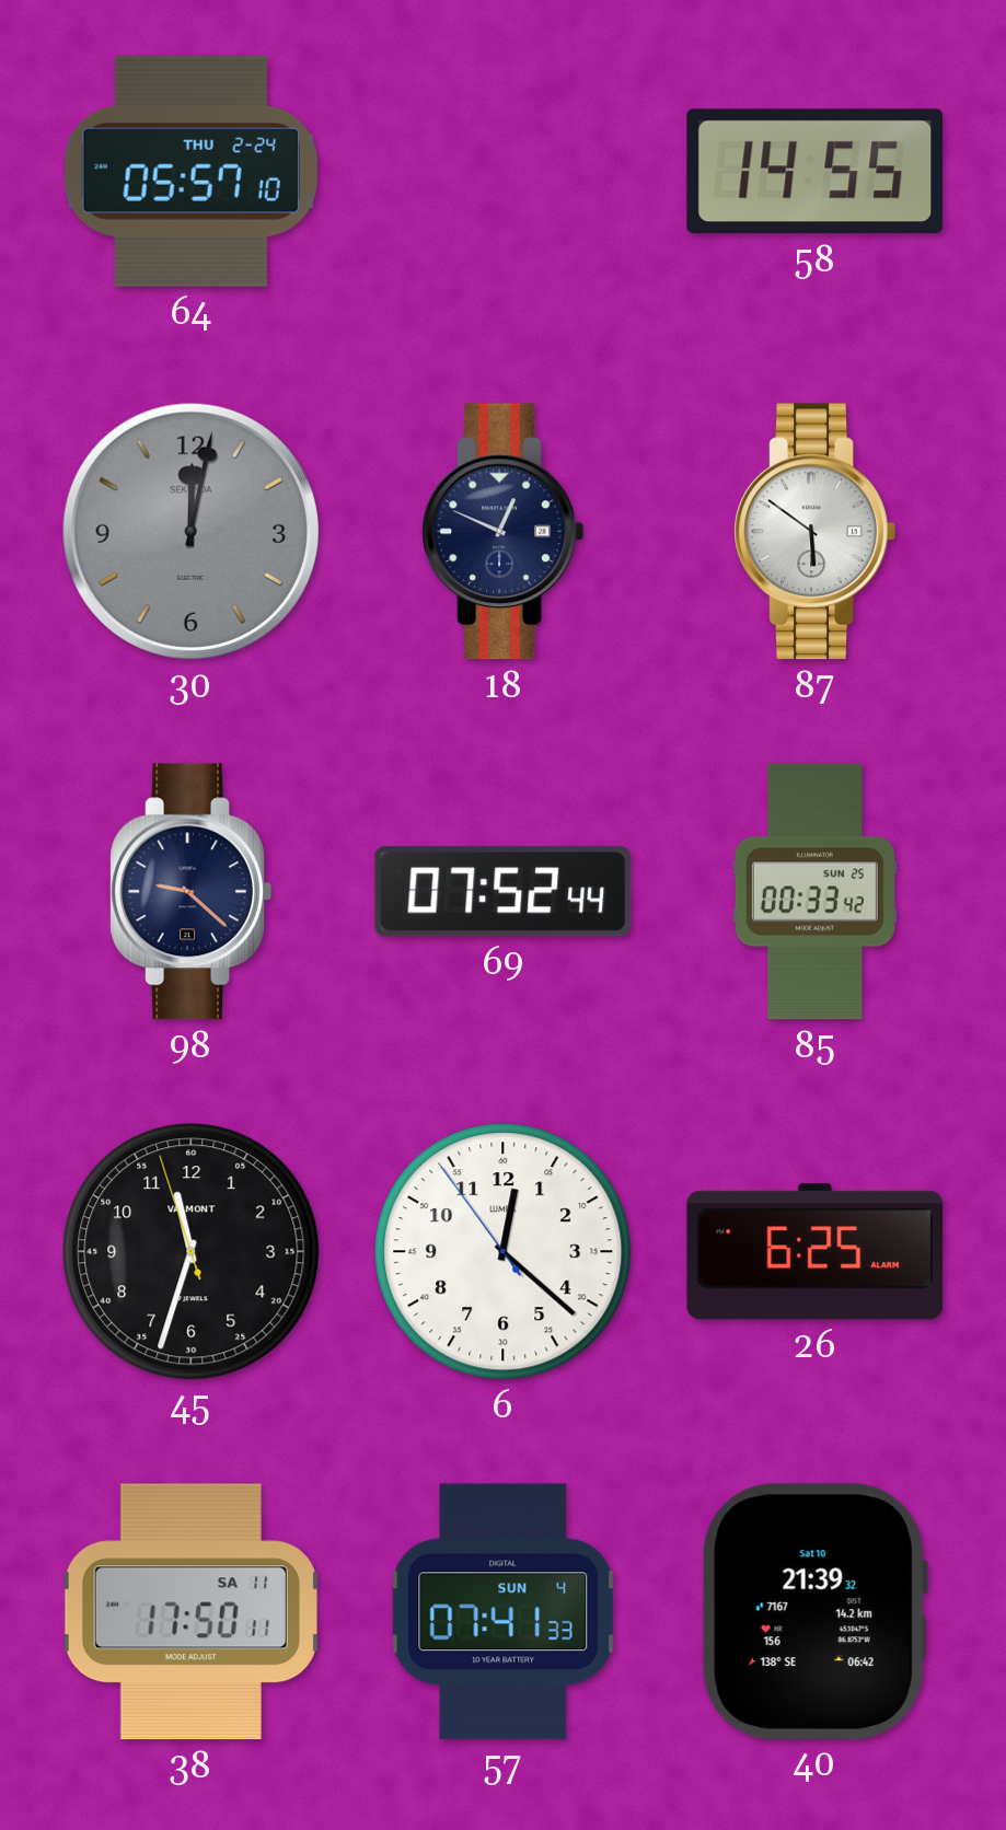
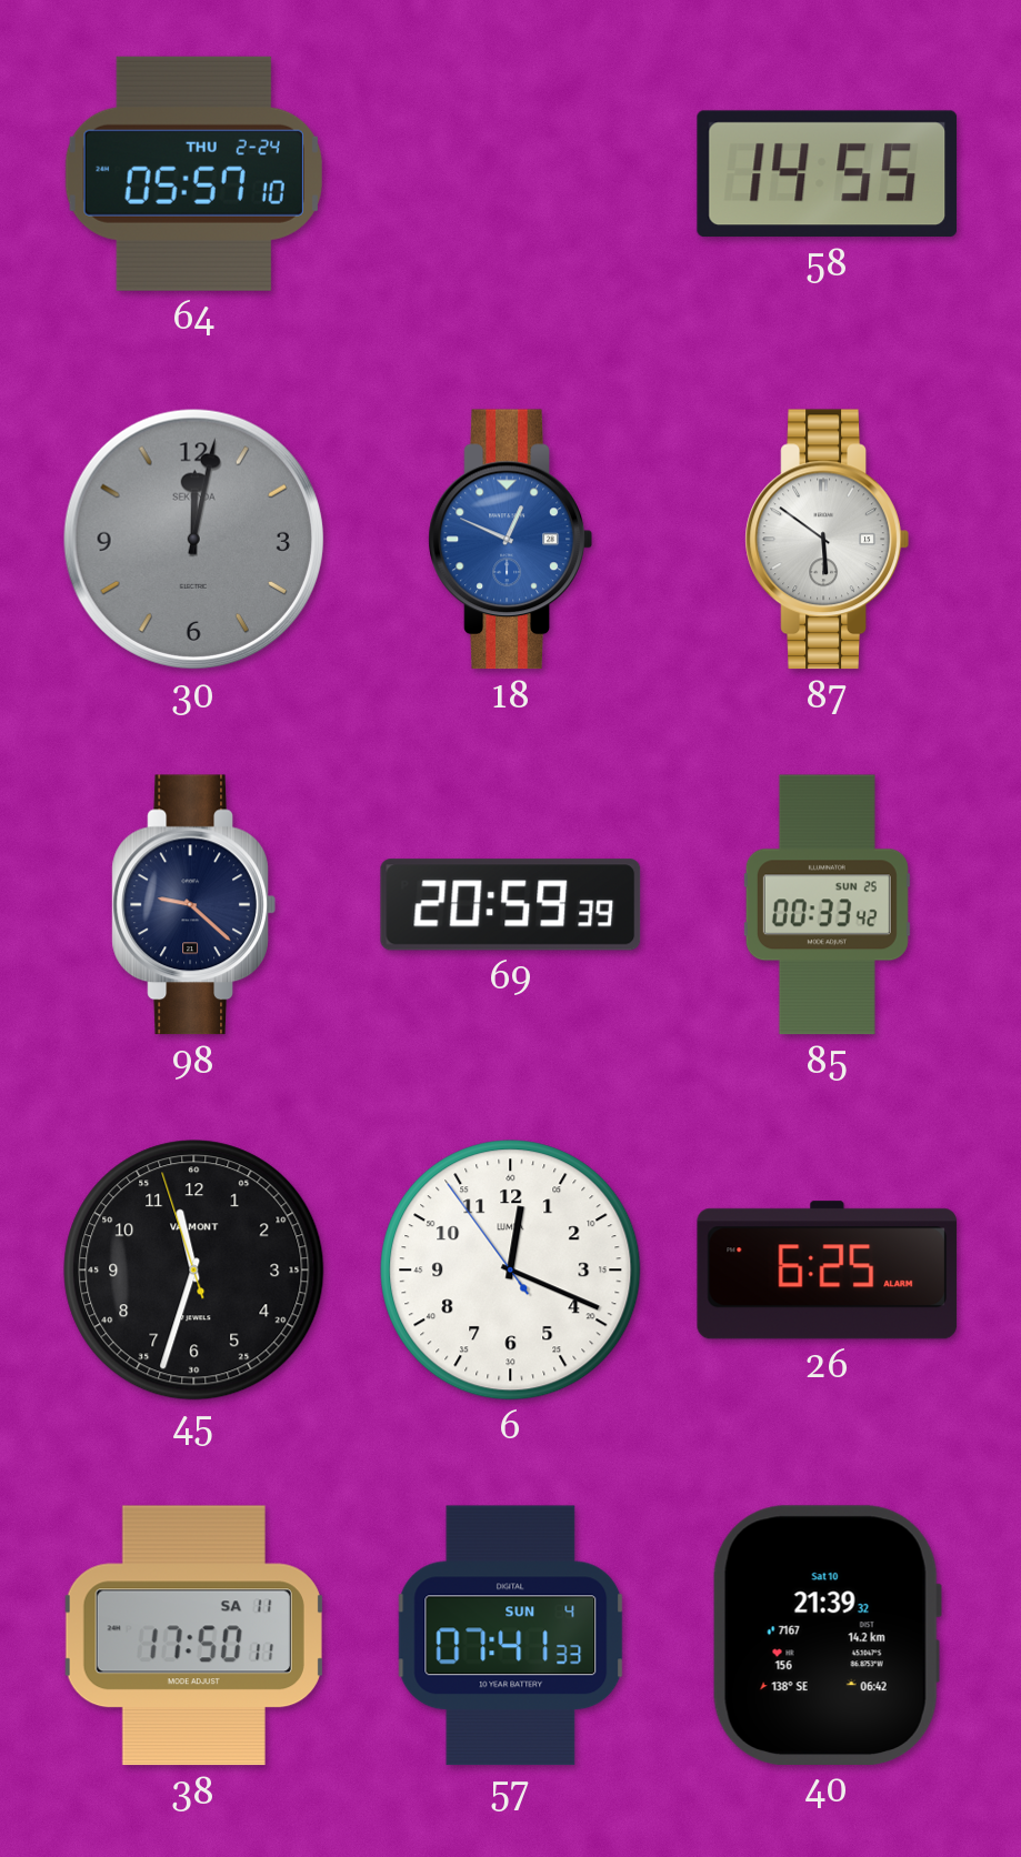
18 dial: navy -> blue (510, 540)
69: 07:52 -> 20:59 (511, 905)
6: 12:21 -> 12:18 (511, 1271)
